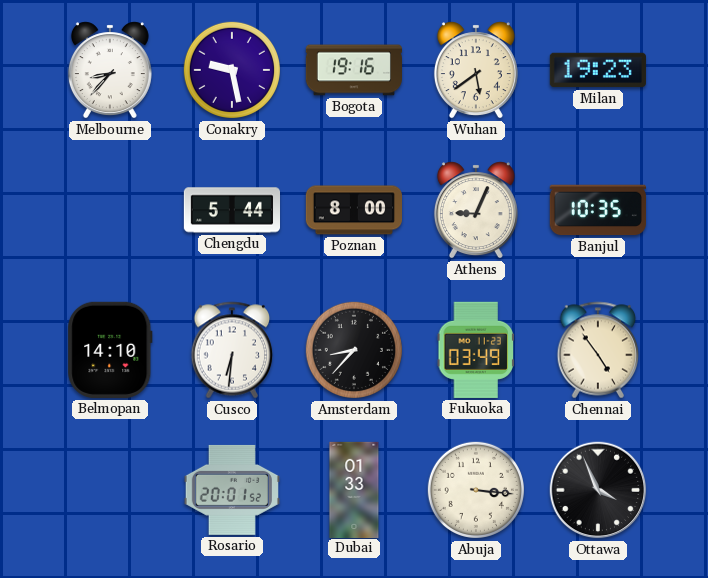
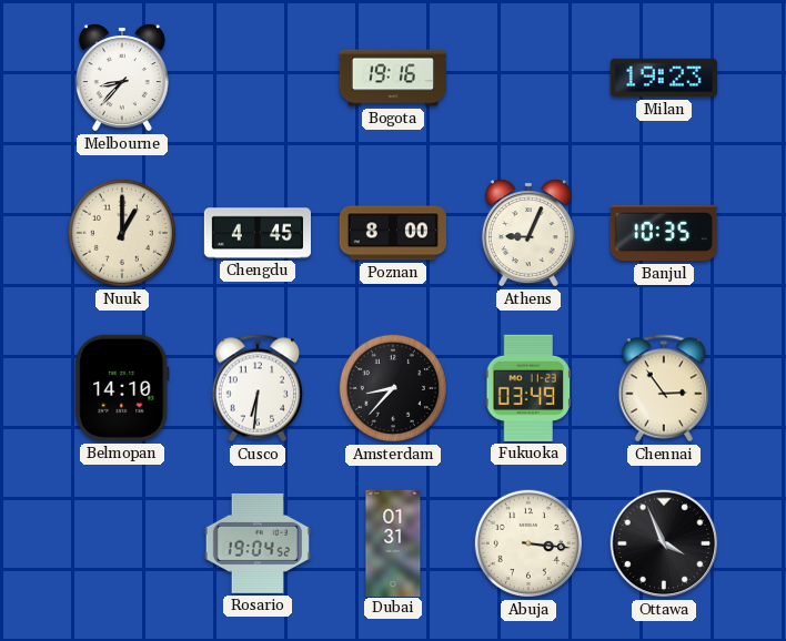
Conakry: 9:28 -> none (232, 70)
Wuhan: 5:39 -> none (476, 70)
Nuuk: none -> 1:00 (122, 233)
Chengdu: 5:44 -> 4:45 (256, 233)
Chennai: 4:54 -> 2:54 (664, 388)
Rosario: 20:01 -> 19:04 (258, 543)
Dubai: 01:33 -> 01:31 (393, 542)
